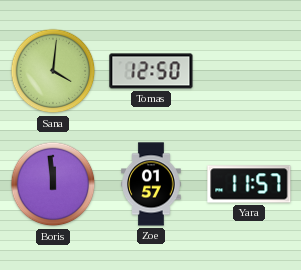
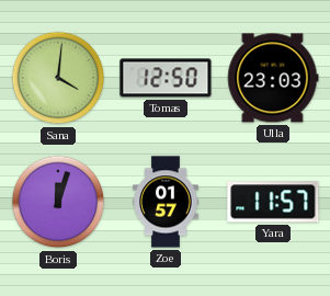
Ulla: none -> 23:03 (273, 78)
Boris: 11:59 -> 12:03 (58, 202)
